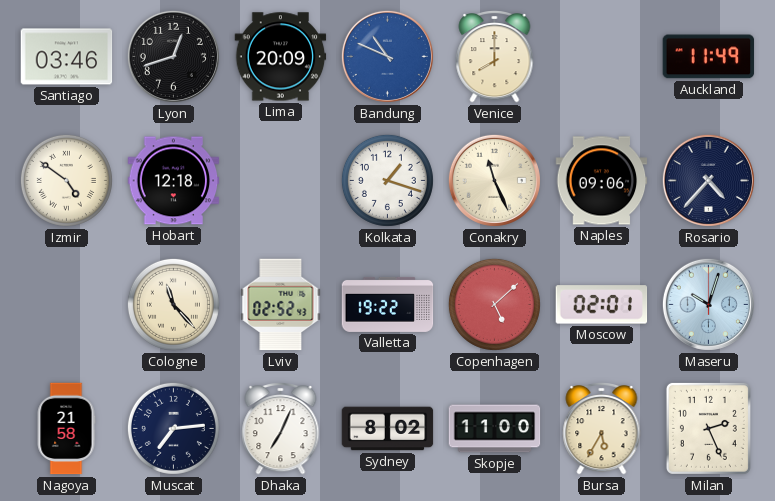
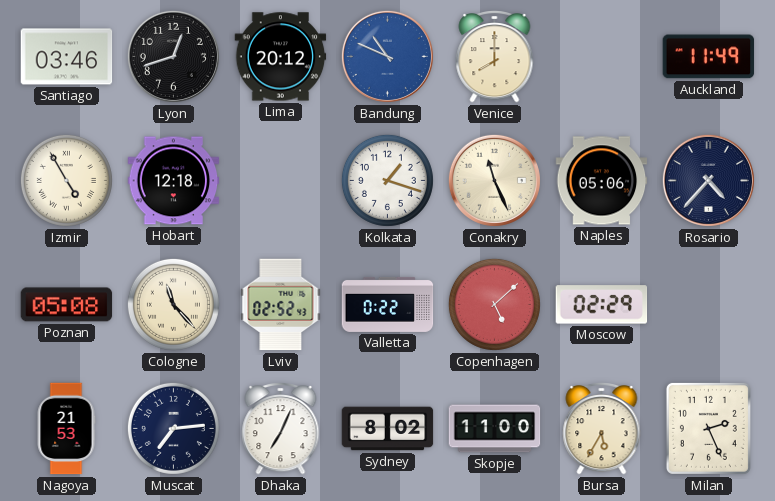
Lima: 20:09 -> 20:12 (281, 57)
Izmir: 4:51 -> 4:55 (66, 180)
Naples: 09:06 -> 05:06 (602, 181)
Poznan: none -> 05:08 (67, 305)
Valletta: 19:22 -> 0:22 (388, 304)
Moscow: 02:01 -> 02:29 (602, 305)
Maseru: 10:03 -> none (708, 304)
Nagoya: 21:58 -> 21:53 (66, 429)
